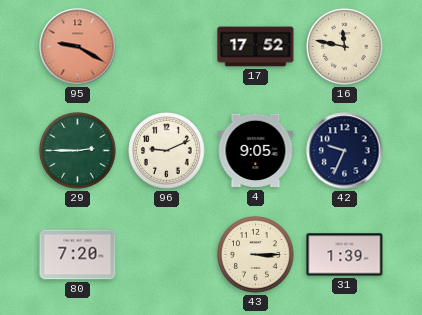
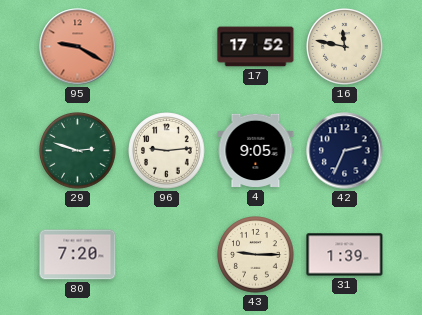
29: 2:45 -> 2:48 (78, 151)
96: 9:11 -> 9:14 (167, 151)
42: 9:34 -> 2:34 (345, 151)
43: 3:15 -> 9:15 (256, 255)
